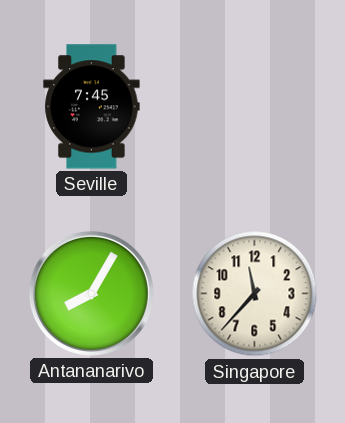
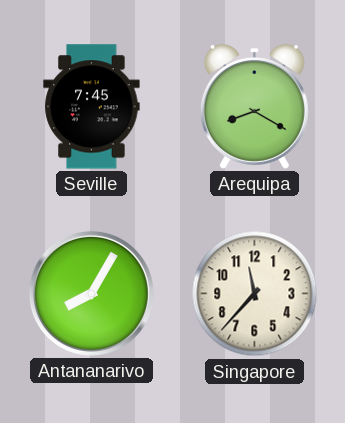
Arequipa: none -> 8:20 (254, 106)
